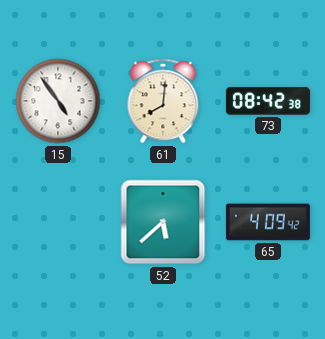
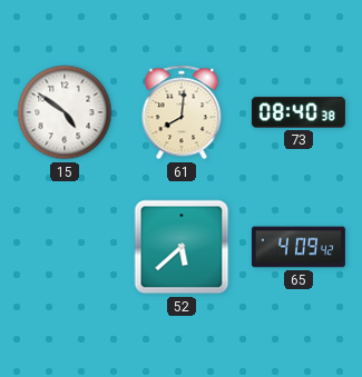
15: 4:54 -> 4:51 (65, 112)
73: 08:42 -> 08:40 (299, 112)
